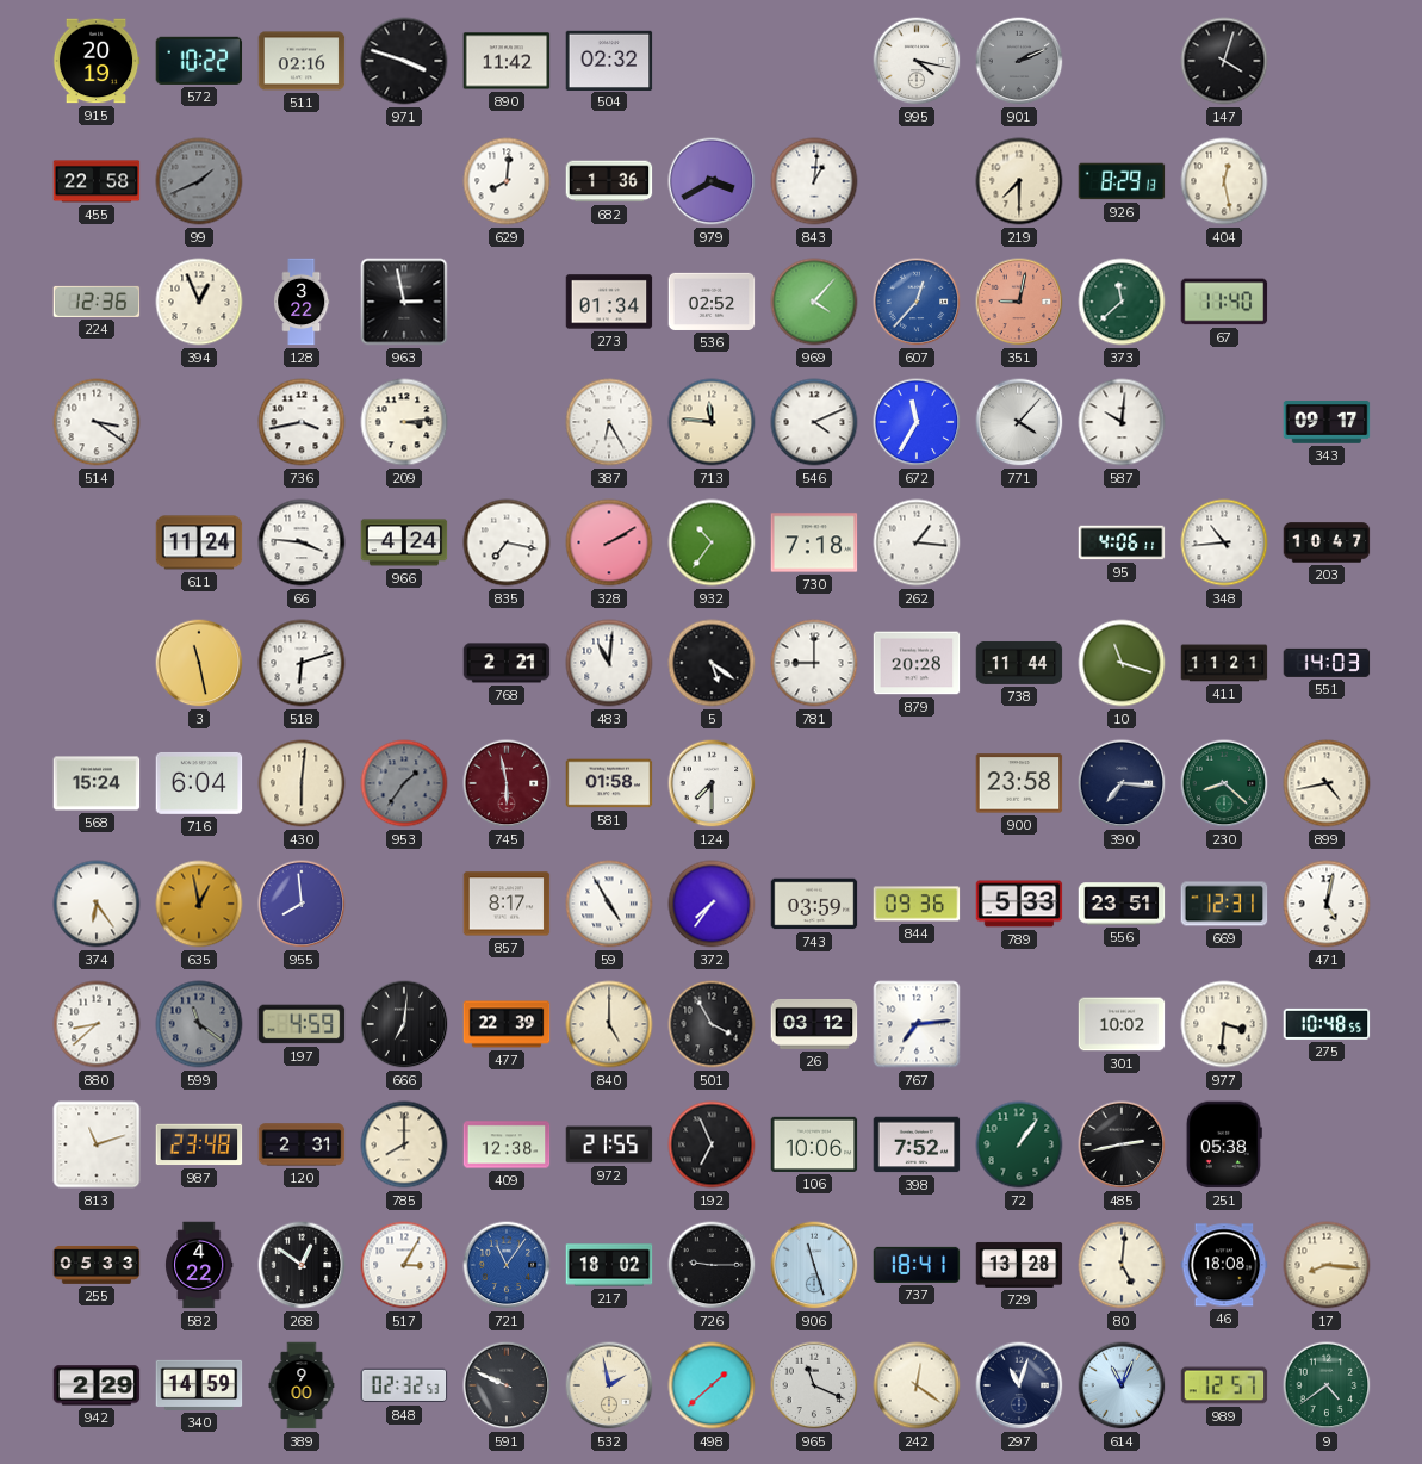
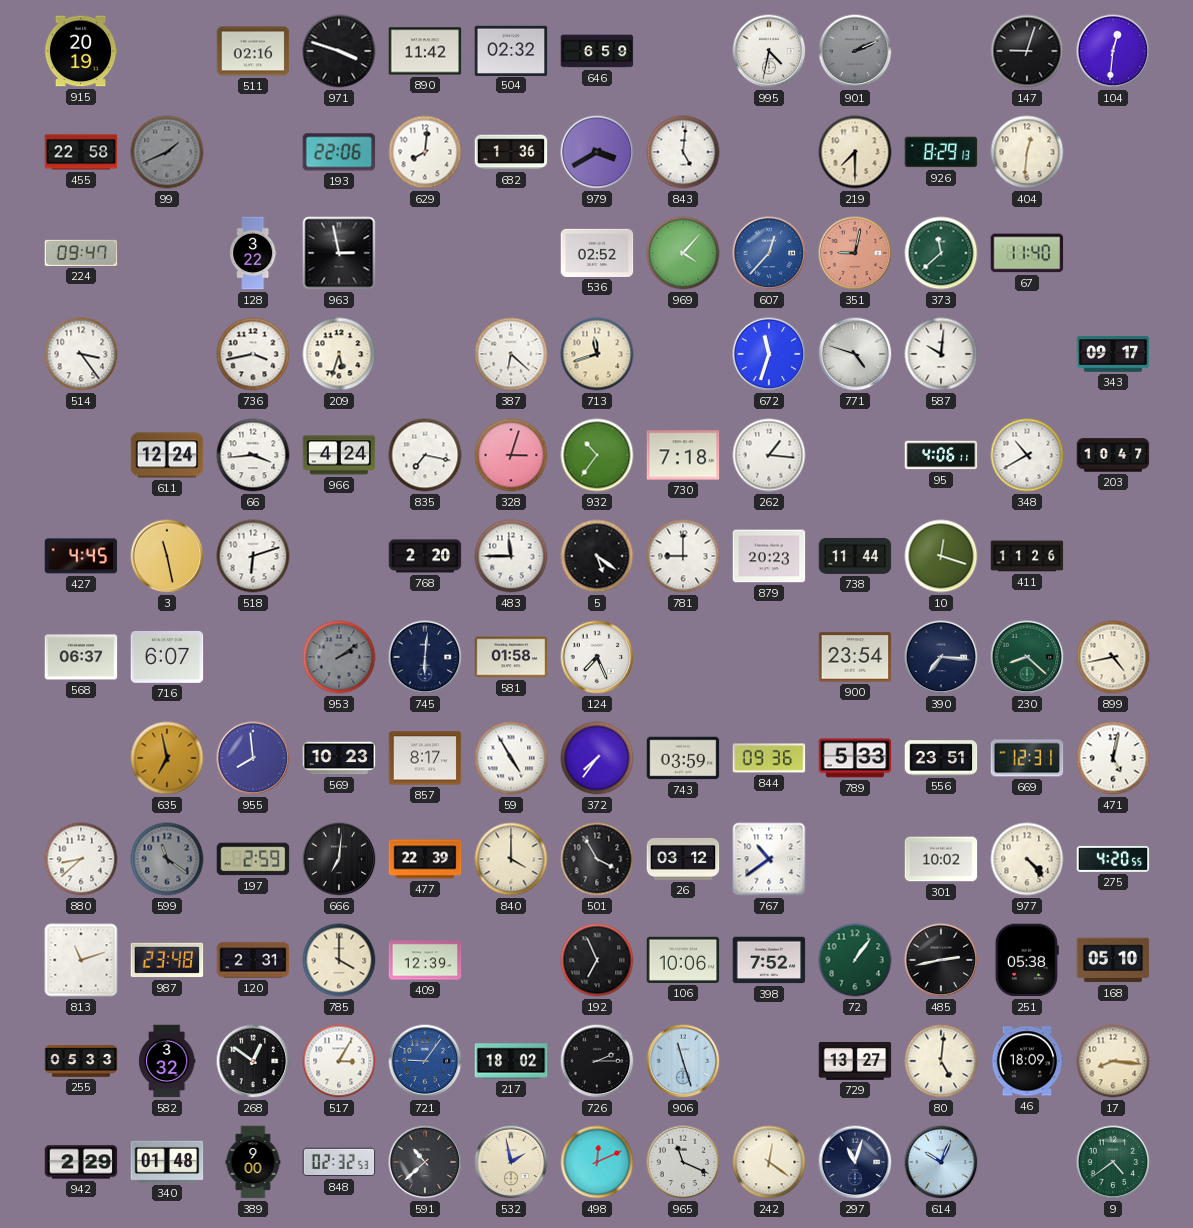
572: 10:22 -> none (199, 61)
646: none -> 6:59 (597, 51)
995: 4:17 -> 4:32 (769, 51)
147: 4:03 -> 9:03 (1027, 51)
104: none -> 12:31 (1113, 51)
193: none -> 22:06 (339, 152)
843: 1:01 -> 5:01 (683, 152)
404: 12:28 -> 12:31 (1027, 152)
224: 12:36 -> 09:47 (81, 253)
394: 12:56 -> none (199, 302)
273: 01:34 -> none (609, 302)
514: 3:21 -> 3:24 (81, 354)
209: 3:14 -> 5:33 (339, 354)
387: 6:25 -> 6:22 (511, 354)
713: 11:46 -> 11:42 (597, 354)
546: 4:11 -> none (814, 422)
672: 11:35 -> 11:33 (769, 354)
771: 4:07 -> 4:48 (855, 354)
611: 11:24 -> 12:24 (167, 455)
66: 3:46 -> 3:44 (253, 455)
328: 2:10 -> 3:03 (511, 455)
348: 10:44 -> 10:40 (1027, 455)
427: none -> 4:45 (81, 556)
768: 2:21 -> 2:20 (425, 556)
483: 11:01 -> 11:45 (511, 556)
879: 20:28 -> 20:23 (769, 556)
10: 11:18 -> 12:18 (941, 556)
411: 11:21 -> 11:26 (1027, 556)
551: 14:03 -> none (1327, 663)
568: 15:24 -> 06:37 (81, 657)
716: 6:04 -> 6:07 (167, 657)
430: 6:01 -> none (302, 783)
953: 1:36 -> 2:09 (339, 657)
745: 5:58 -> 6:01 (425, 657)
745 dial: burgundy -> navy (425, 657)
124: 7:30 -> 7:26 (597, 657)
900: 23:58 -> 23:54 (855, 657)
374: 6:24 -> none (97, 904)
635: 12:58 -> 6:58 (167, 758)
569: none -> 10:23 (339, 758)
197: 4:59 -> 2:59 (253, 859)
840: 5:00 -> 4:00 (511, 859)
767: 7:14 -> 10:39 (769, 859)
977: 3:31 -> 4:23 (1027, 859)
275: 10:48 -> 4:20 (1113, 859)
785: 8:00 -> 4:00 (339, 960)
409: 12:38 -> 12:39 (425, 960)
972: 21:55 -> none (609, 1144)
168: none -> 05:10 (1113, 960)
582: 4:22 -> 3:32 (167, 1061)
721: 11:06 -> 9:06 (425, 1061)
726: 9:15 -> 2:15 (597, 1061)
737: 18:41 -> none (917, 1265)
729: 13:28 -> 13:27 (855, 1061)
46: 18:08 -> 18:09 (1027, 1061)
340: 14:59 -> 01:48 (167, 1162)
591: 9:49 -> 10:38 (425, 1162)
498: 1:38 -> 12:11 (597, 1162)
614: 11:04 -> 10:04 (941, 1162)
989: 12:57 -> none (1224, 1385)
